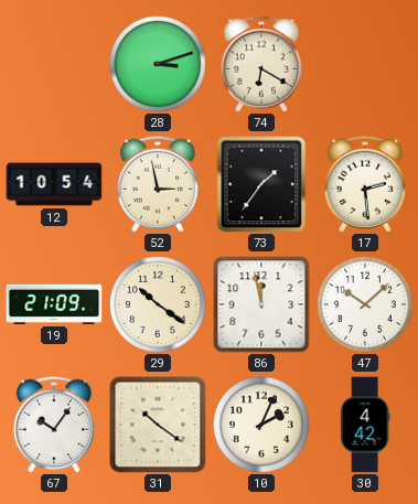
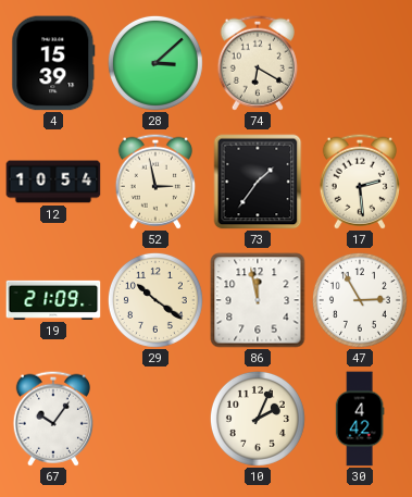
4: none -> 15:39 (53, 63)
28: 3:12 -> 3:08 (155, 63)
47: 10:08 -> 2:55 (360, 300)
31: 10:21 -> none (158, 425)
